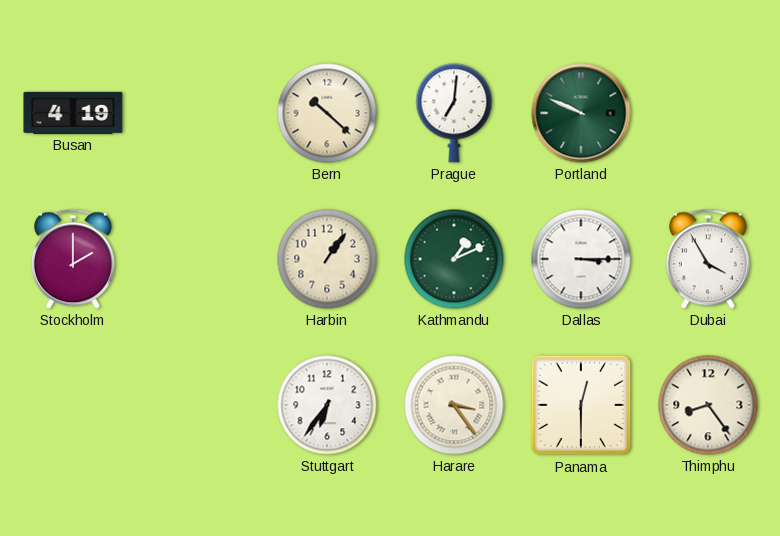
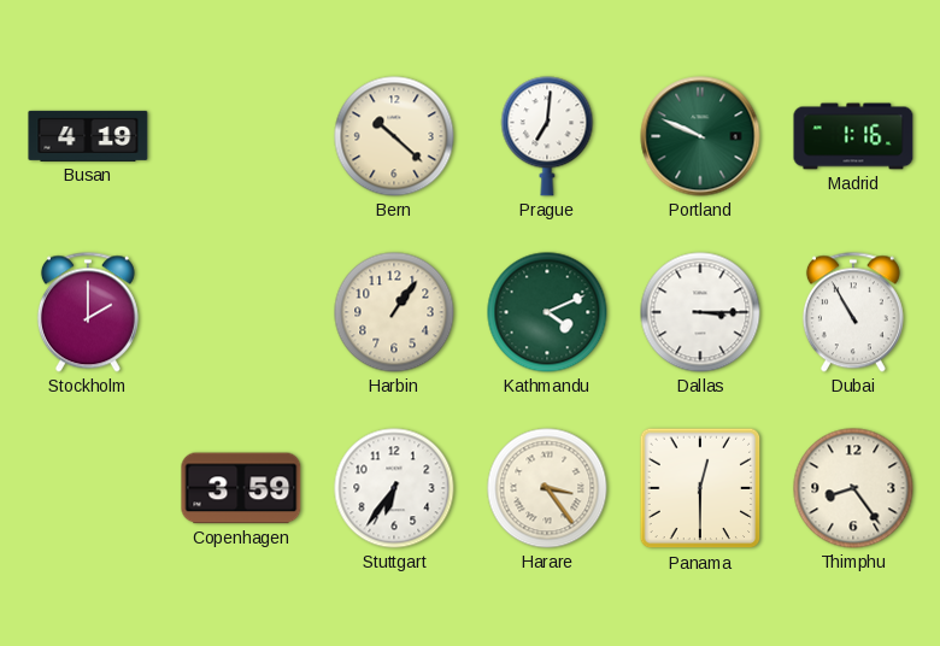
Madrid: none -> 1:16 (853, 136)
Kathmandu: 1:11 -> 4:11 (547, 312)
Dubai: 3:55 -> 10:55 (853, 312)
Copenhagen: none -> 3:59 (241, 488)
